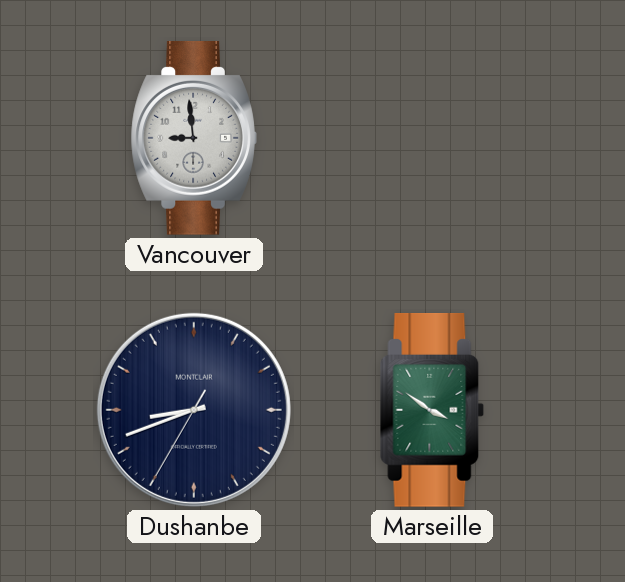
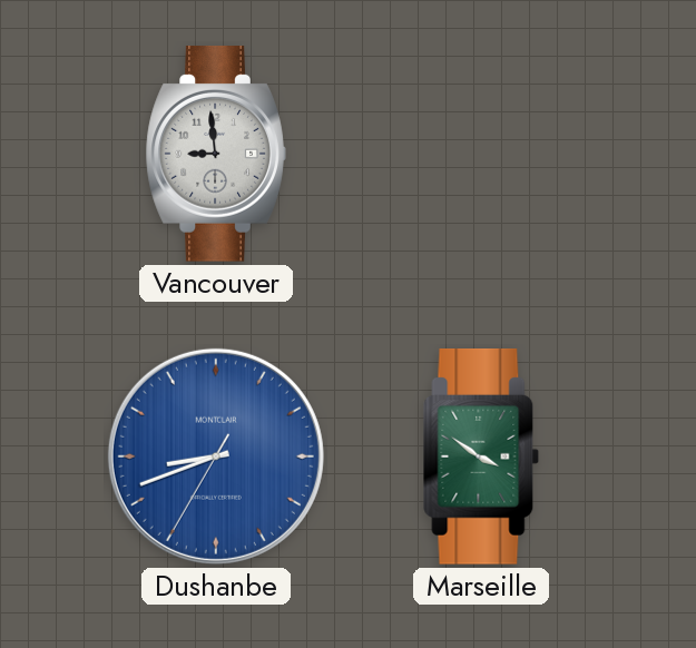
Dushanbe dial: navy -> blue (216, 456)
